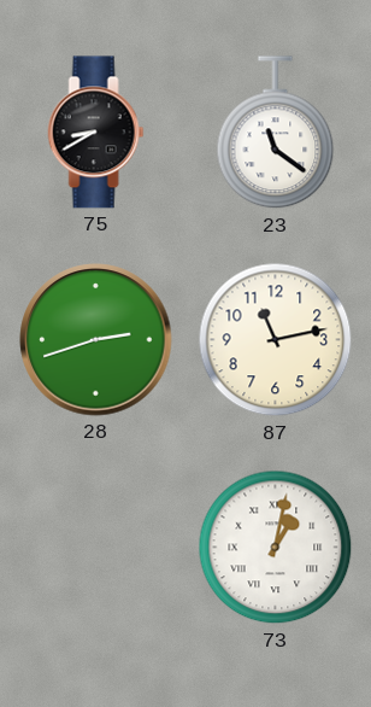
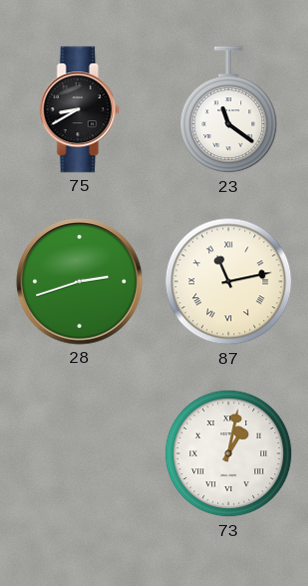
87 numerals: Arabic -> Roman (229, 282)
